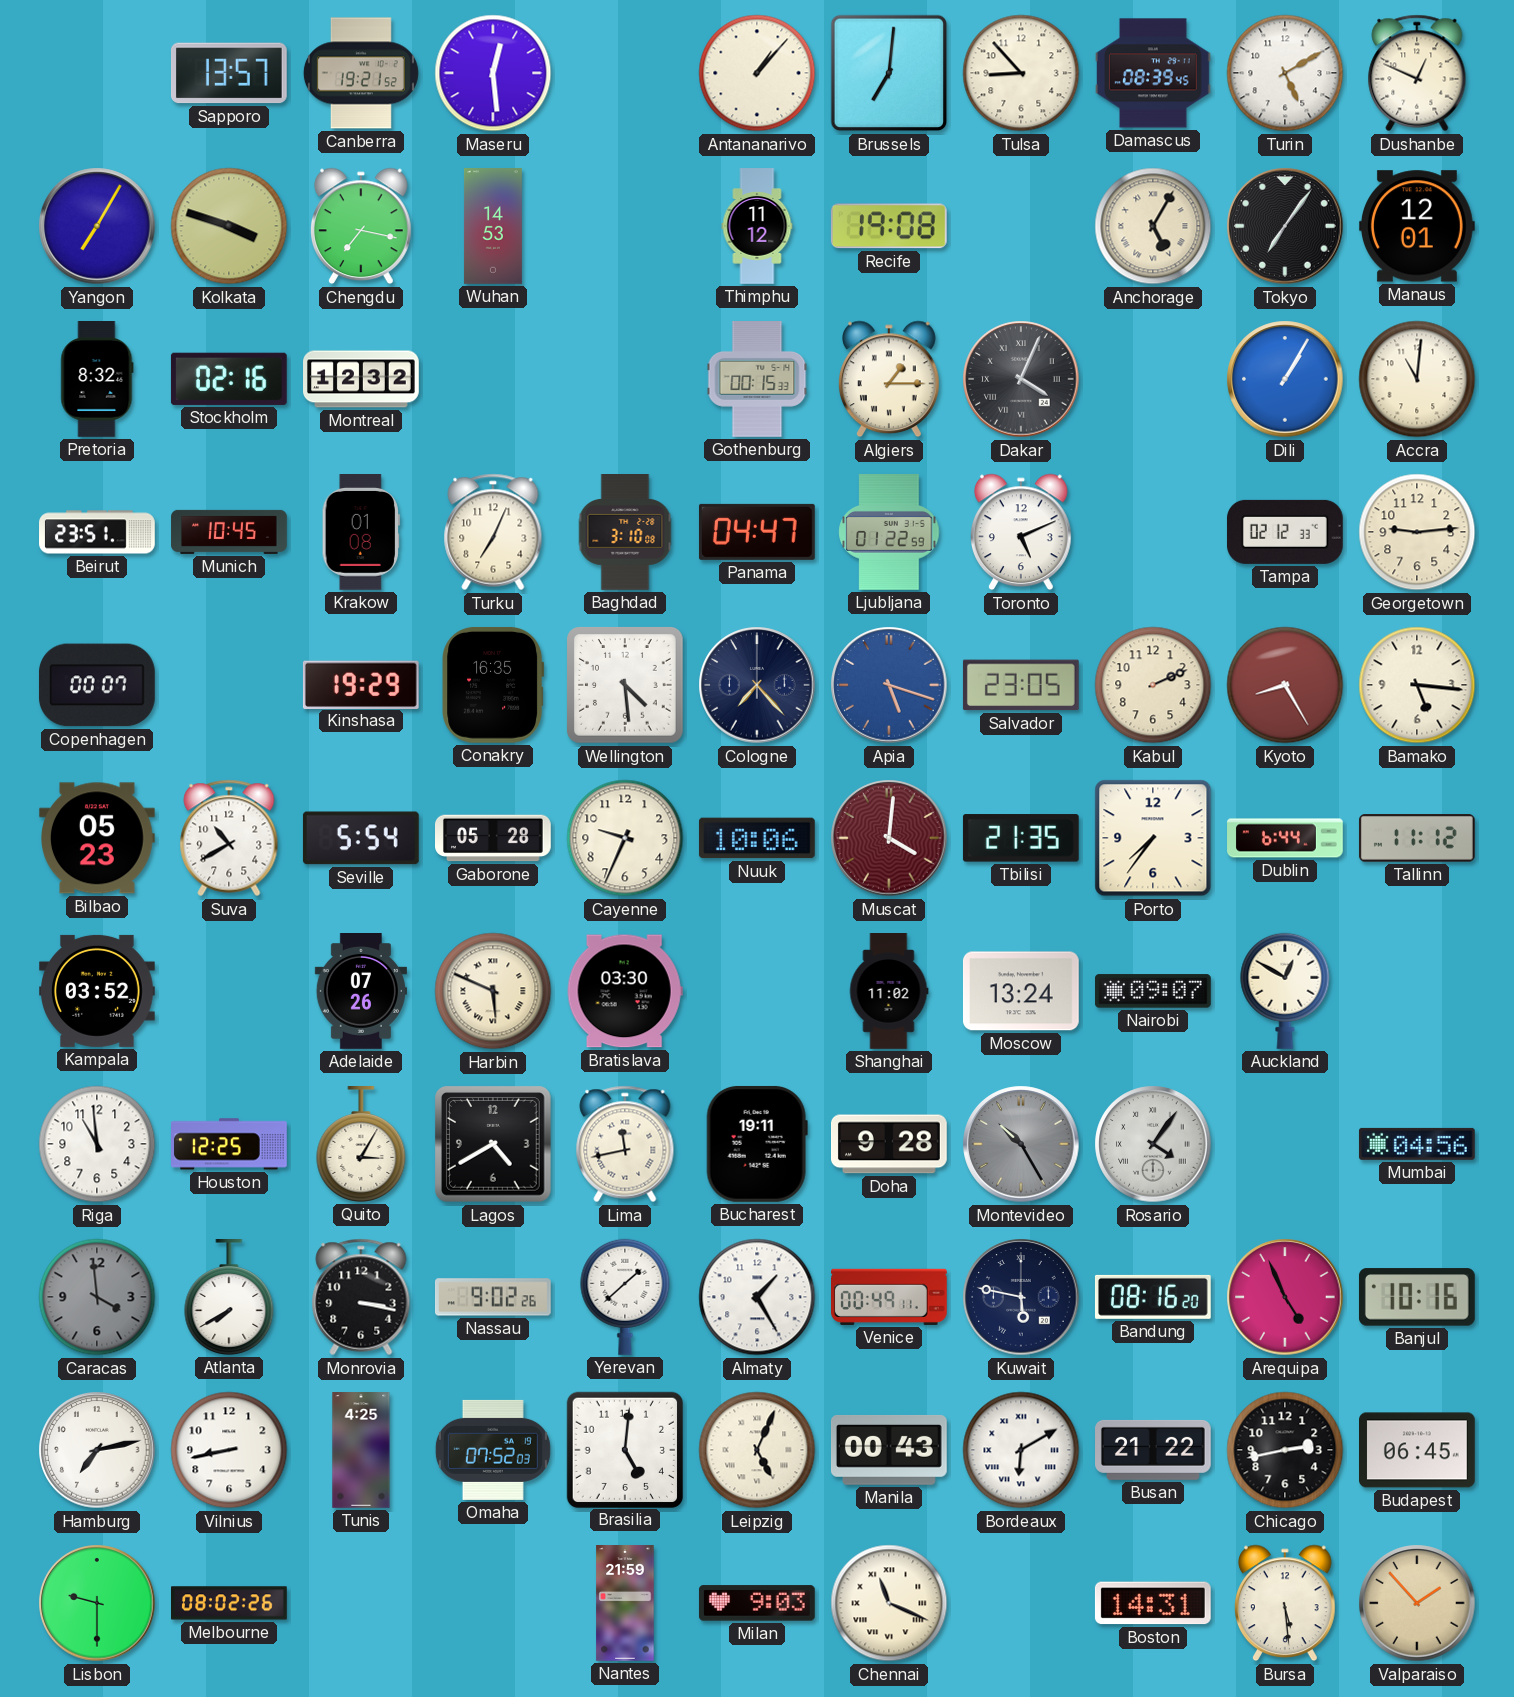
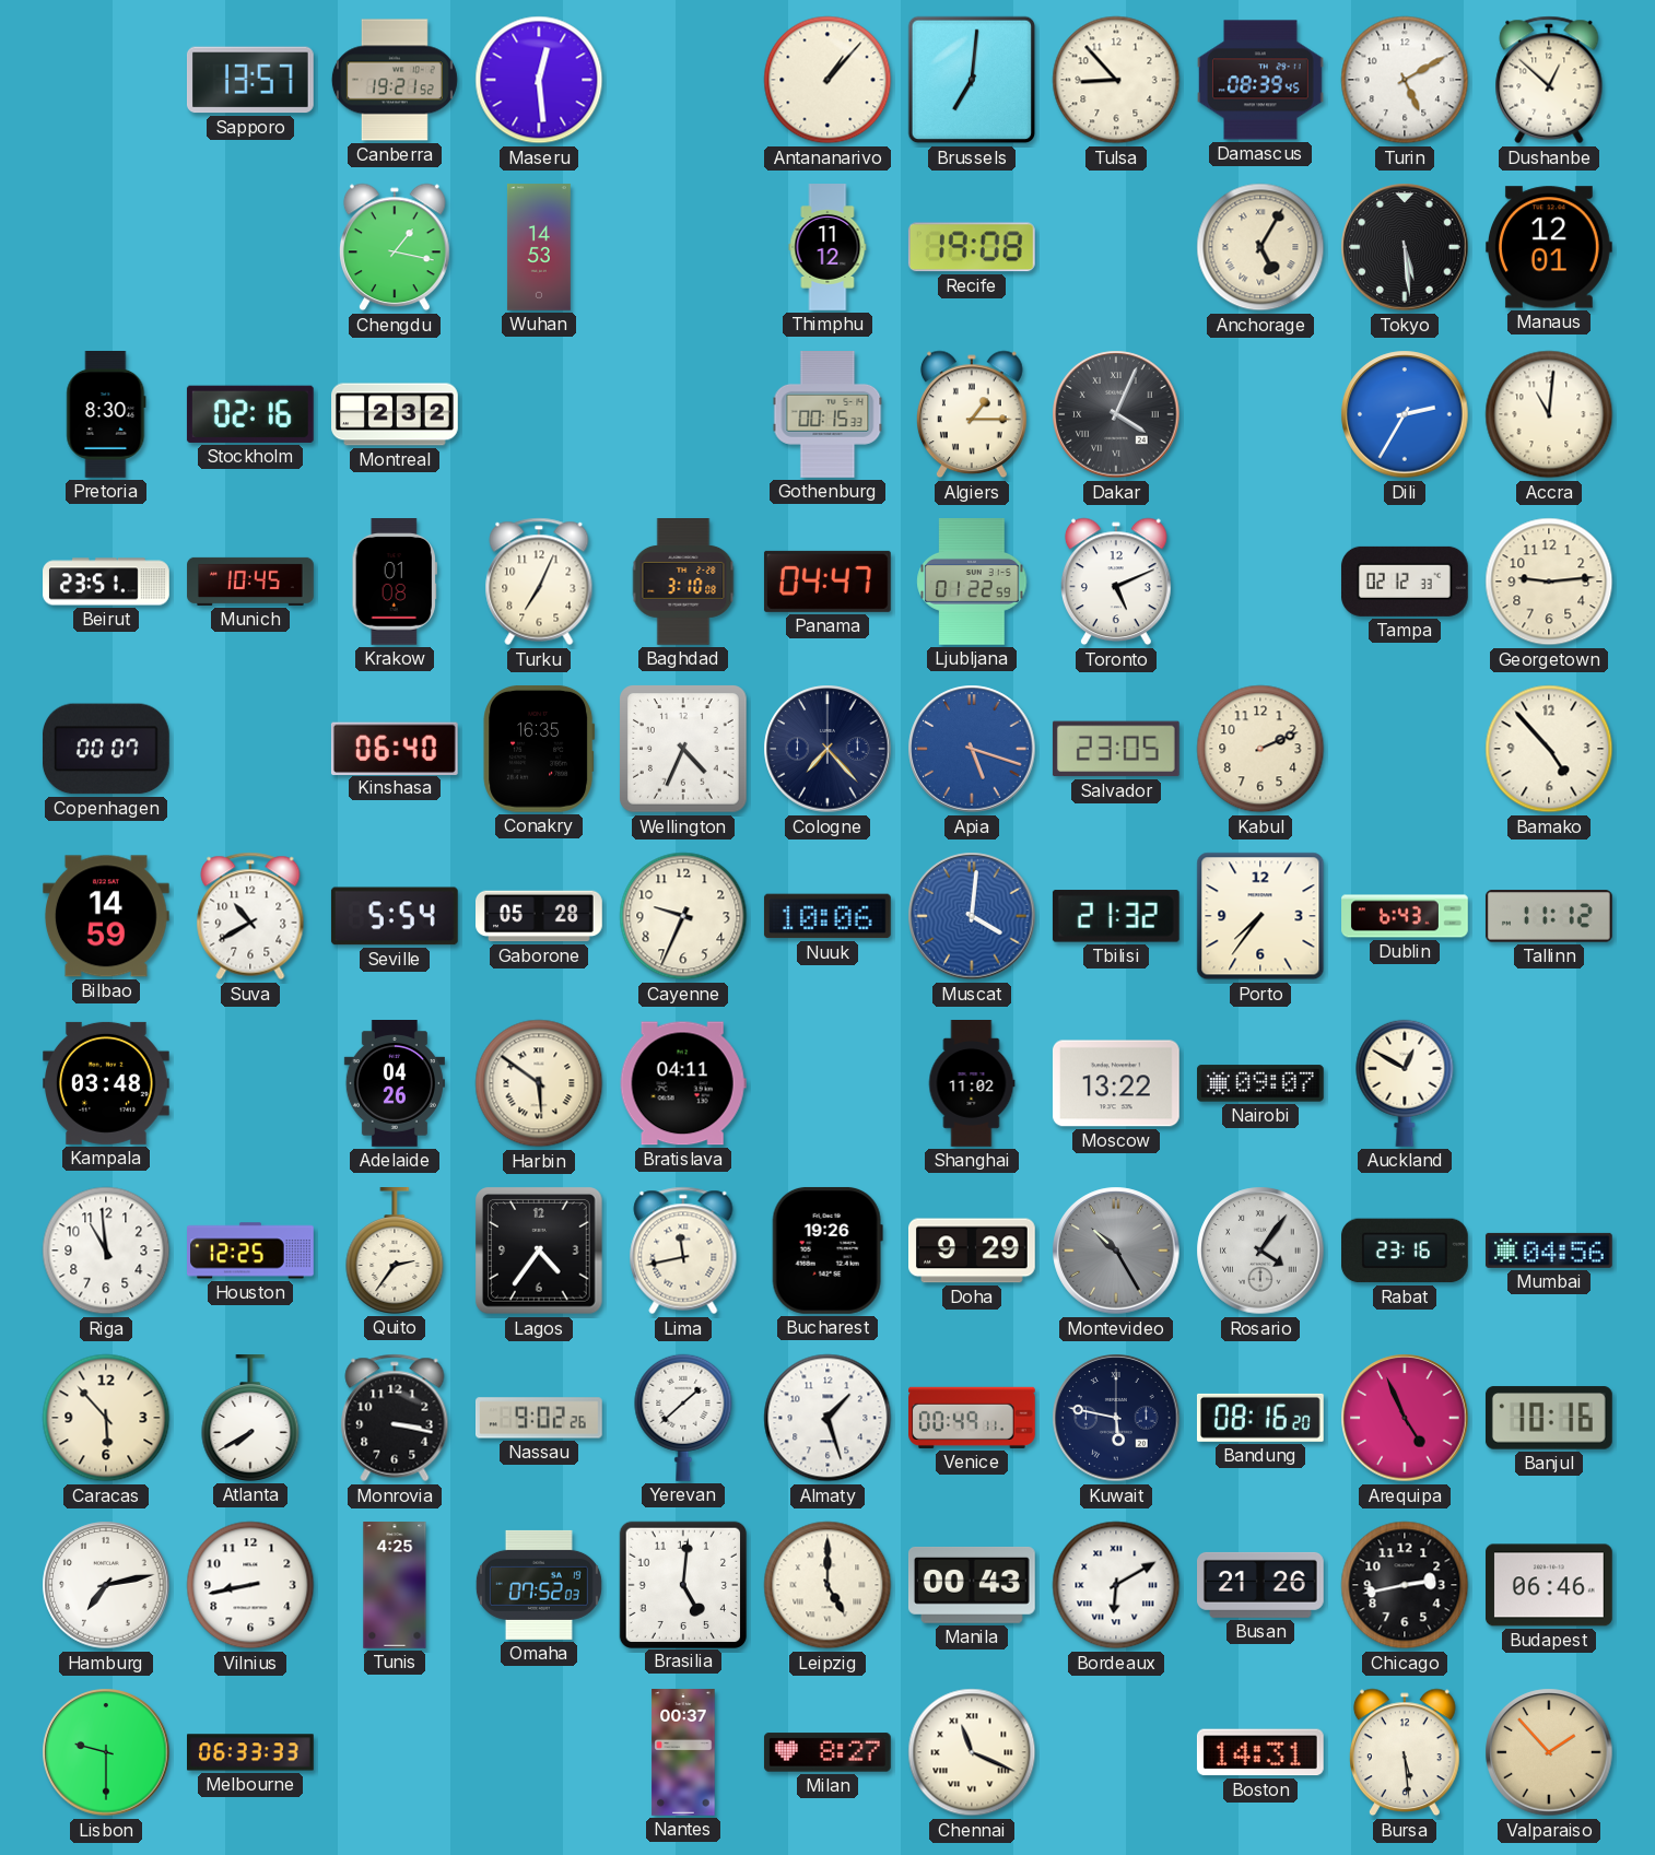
Dushanbe: 12:49 -> 12:52 (1549, 80)
Yangon: 7:05 -> none (97, 226)
Kolkata: 3:48 -> none (229, 226)
Chengdu: 7:17 -> 1:17 (396, 247)
Tokyo: 7:06 -> 5:29 (1405, 247)
Pretoria: 8:32 -> 8:30 (106, 415)
Montreal: 12:32 -> 2:32 (395, 414)
Dili: 1:05 -> 2:35 (1405, 414)
Kinshasa: 19:29 -> 06:40 (395, 748)
Wellington: 4:29 -> 4:34 (683, 749)
Kyoto: 8:25 -> none (1285, 685)
Bamako: 5:16 -> 4:53 (1549, 749)
Bilbao: 05:23 -> 14:59 (106, 916)
Muscat dial: burgundy -> blue (972, 916)
Tbilisi: 21:35 -> 21:32 (1116, 916)
Dublin: 6:44 -> 6:43 (1405, 916)
Kampala: 03:52 -> 03:48 (107, 1083)
Adelaide: 07:26 -> 04:26 (395, 1084)
Harbin: 5:49 -> 5:51 (539, 1083)
Bratislava: 03:30 -> 04:11 (683, 1083)
Moscow: 13:24 -> 13:22 (1116, 1083)
Quito: 3:05 -> 2:36 (395, 1252)
Lagos: 4:40 -> 4:36 (539, 1251)
Bucharest: 19:11 -> 19:26 (827, 1251)
Doha: 9:28 -> 9:29 (973, 1251)
Rabat: none -> 23:16 (1406, 1251)
Caracas: 3:59 -> 5:53 (106, 1418)
Caracas dial: grey -> cream (106, 1418)
Almaty: 1:25 -> 1:27 (827, 1418)
Leipzig: 5:04 -> 5:00 (827, 1585)
Busan: 21:22 -> 21:26 (1261, 1585)
Budapest: 06:45 -> 06:46 (1550, 1585)
Melbourne: 08:02 -> 06:33 (251, 1752)
Nantes: 21:59 -> 00:37 (683, 1752)
Milan: 9:03 -> 8:27 (827, 1752)
